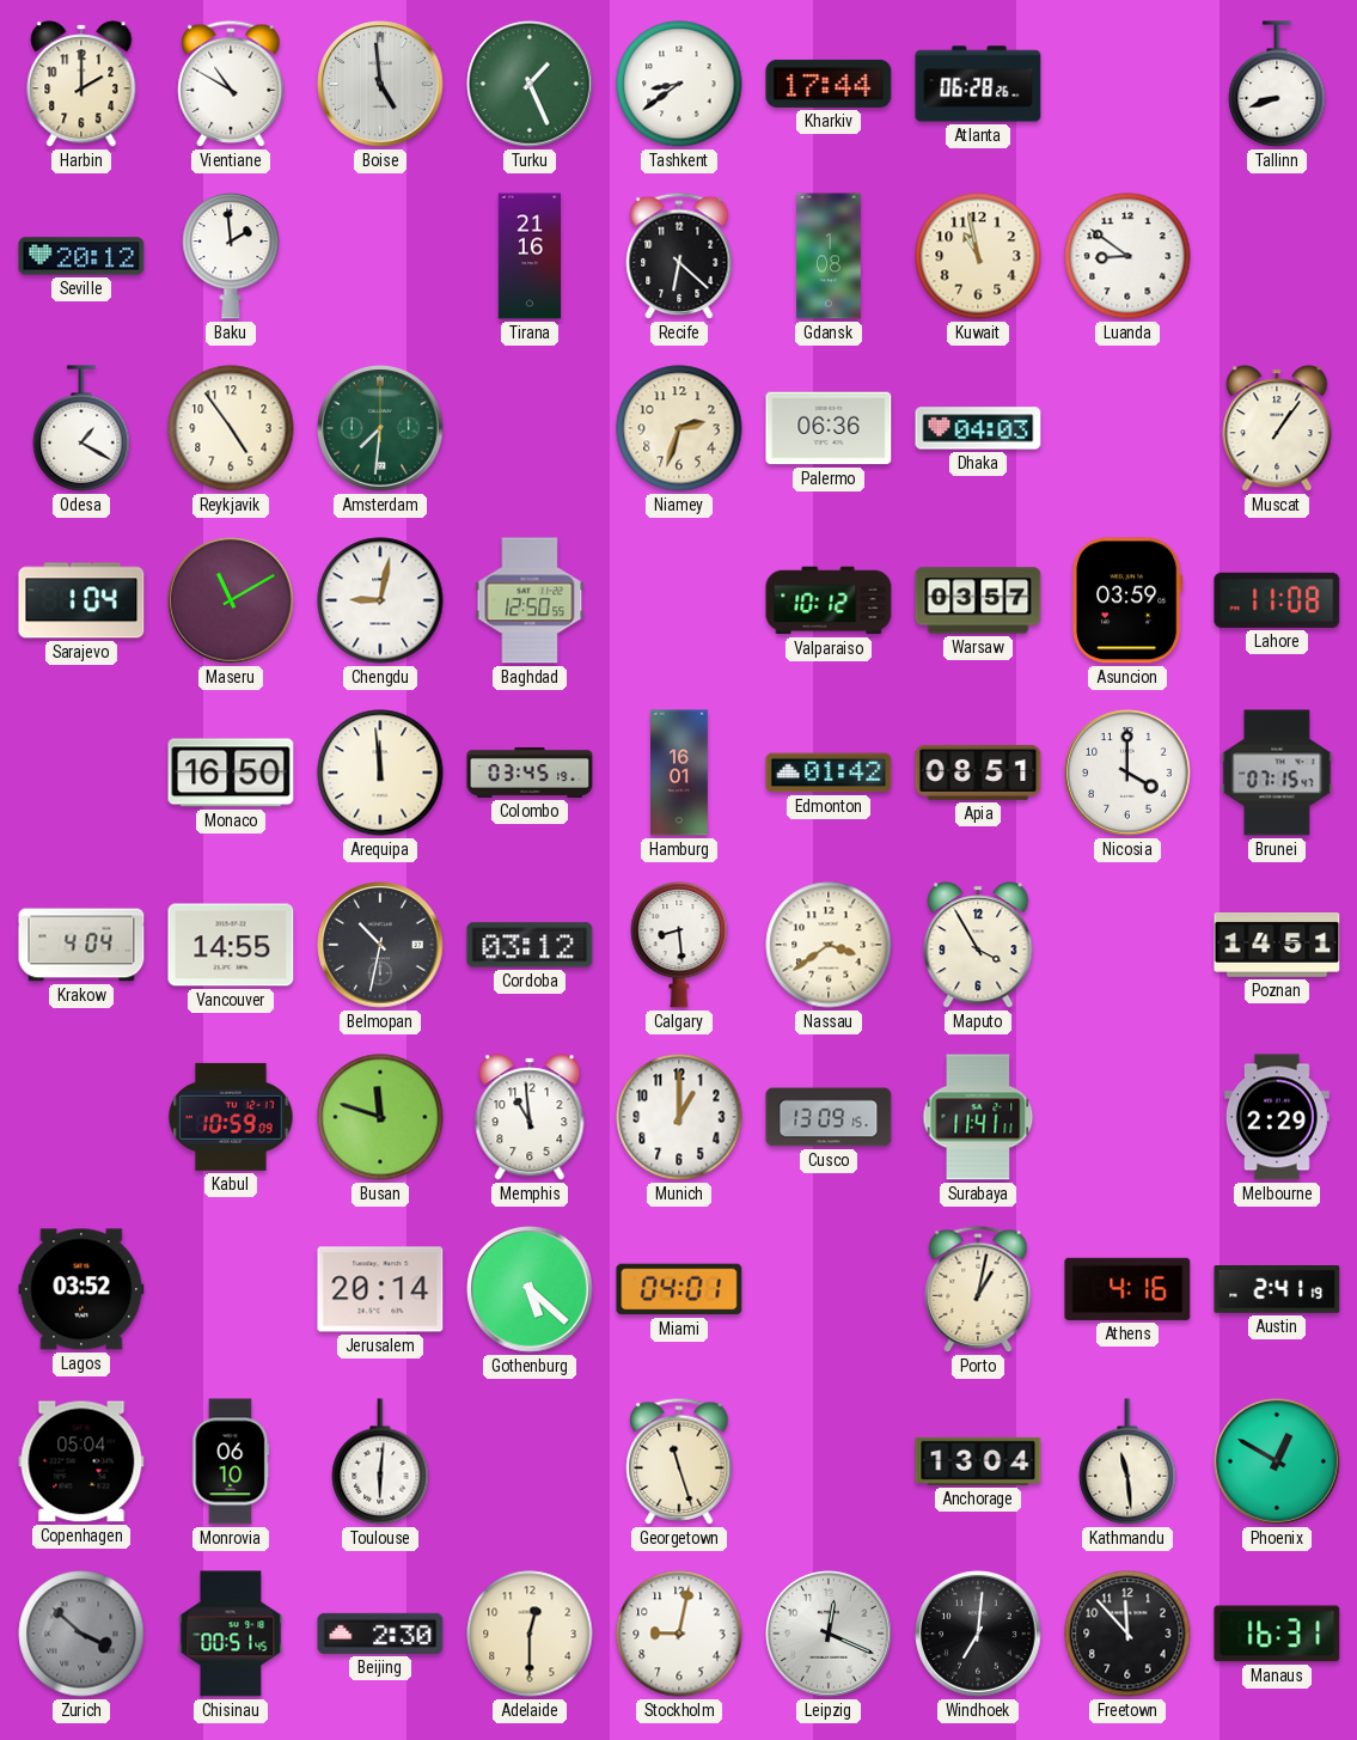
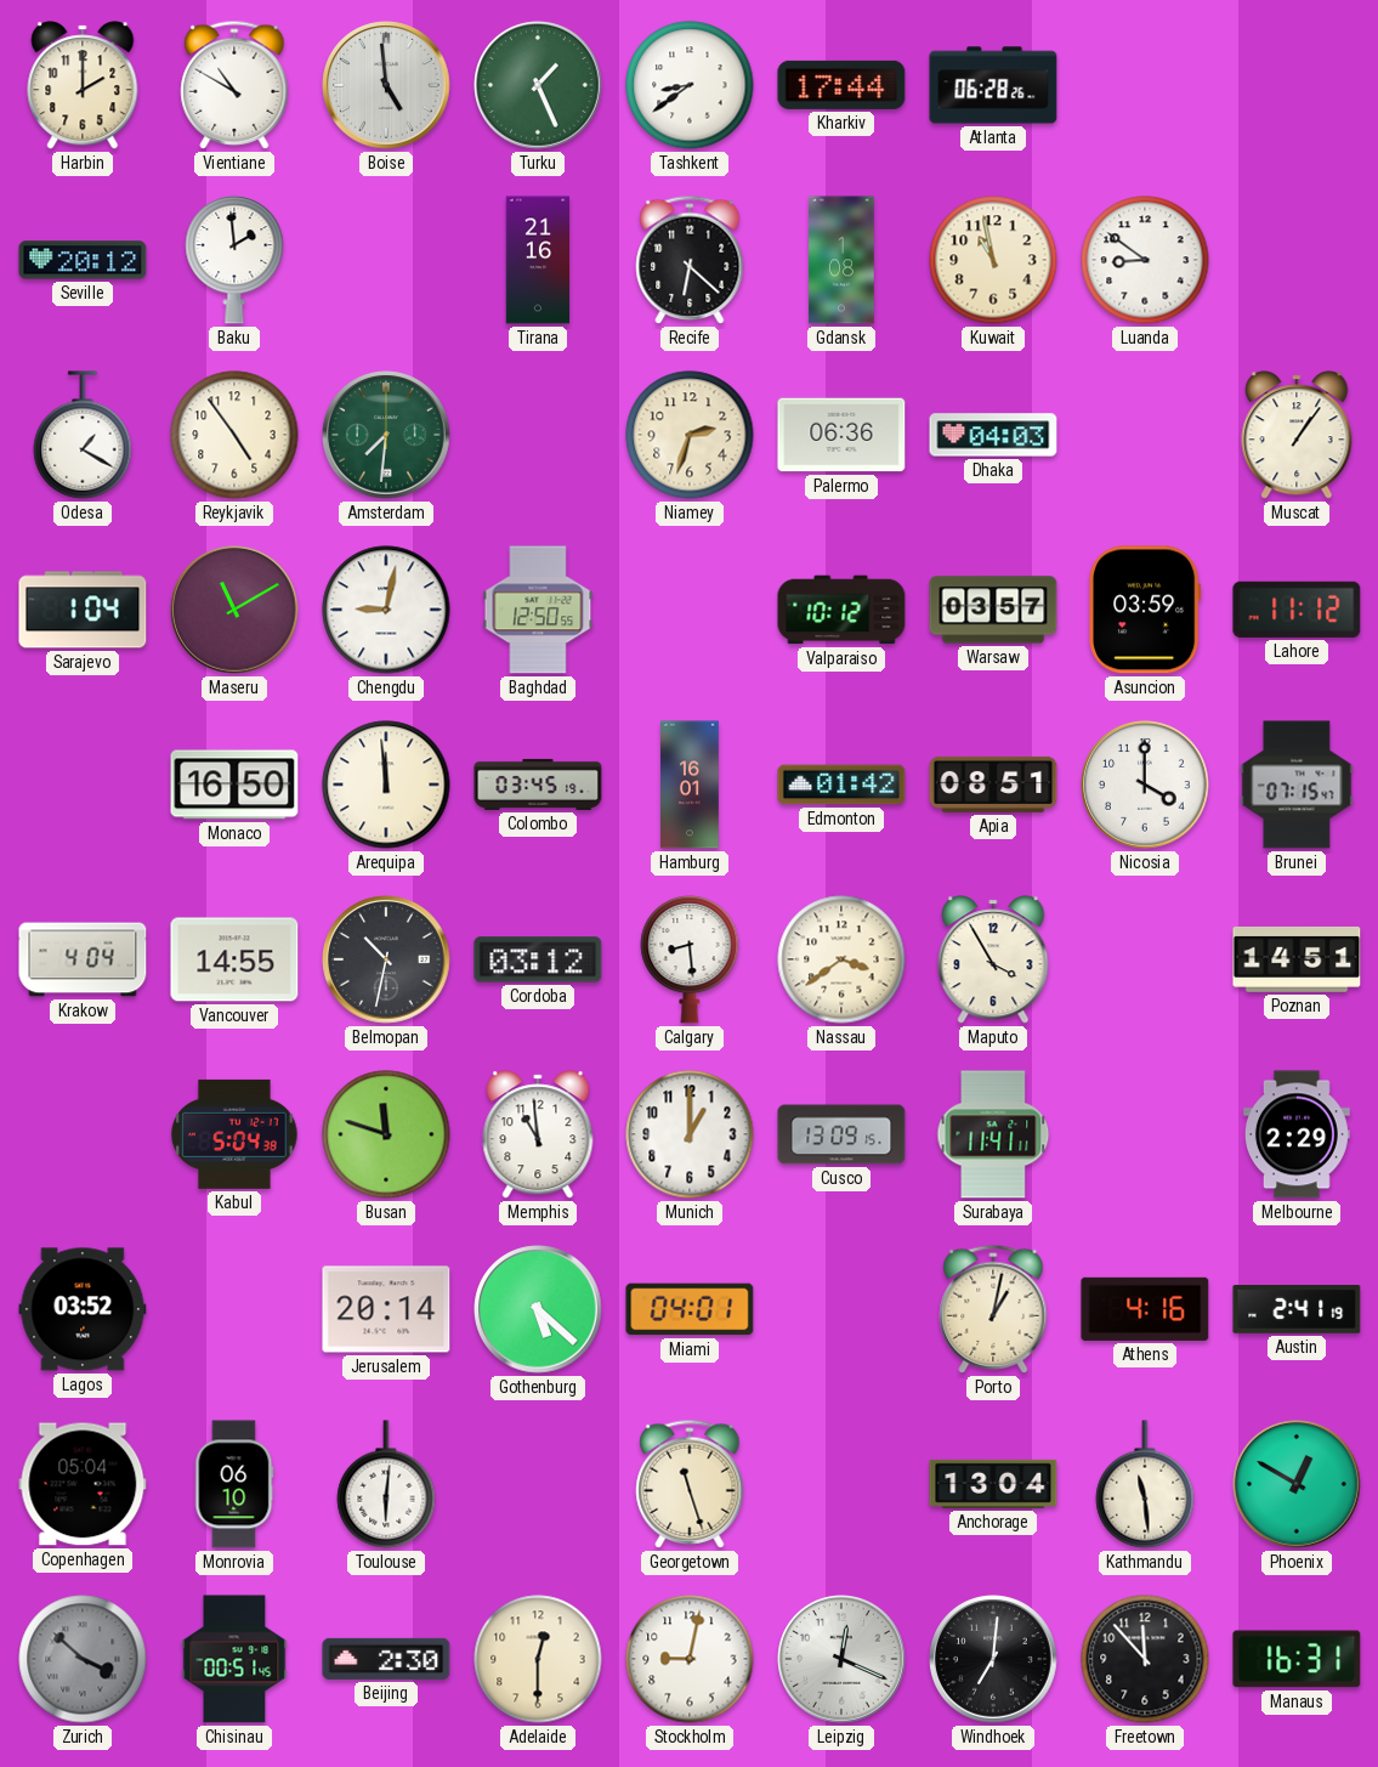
Tallinn: 8:42 -> none (1277, 84)
Lahore: 11:08 -> 11:12 (1297, 610)
Kabul: 10:59 -> 5:04 (234, 1134)
